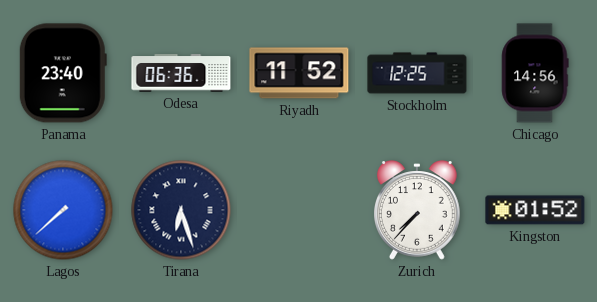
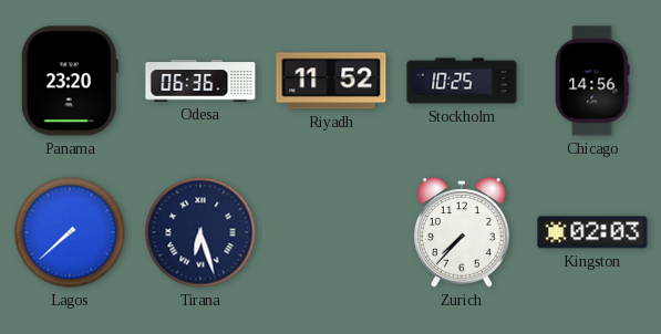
Panama: 23:40 -> 23:20 (70, 81)
Stockholm: 12:25 -> 10:25 (462, 81)
Kingston: 01:52 -> 02:03 (592, 232)
